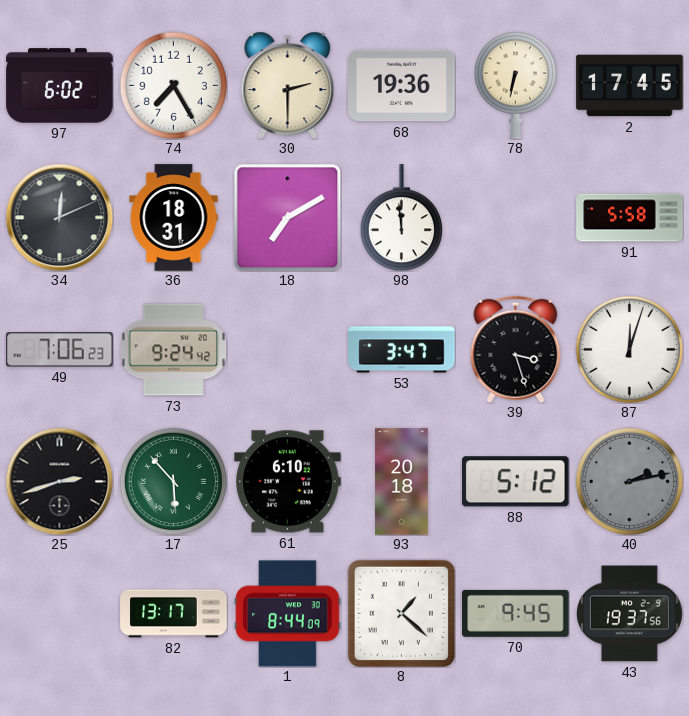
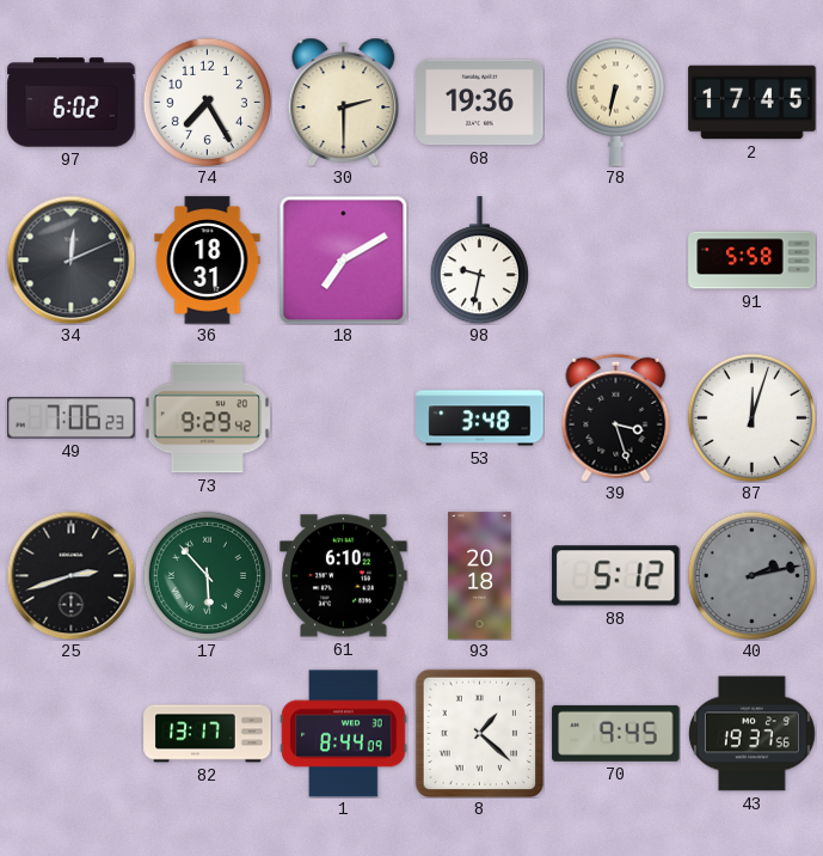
98: 11:59 -> 9:32 (479, 261)
73: 9:24 -> 9:29 (207, 418)
53: 3:47 -> 3:48 (480, 418)
